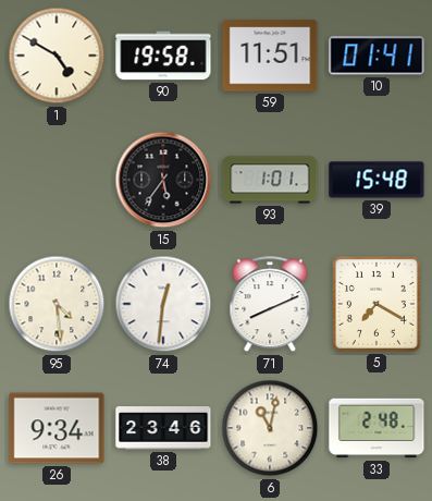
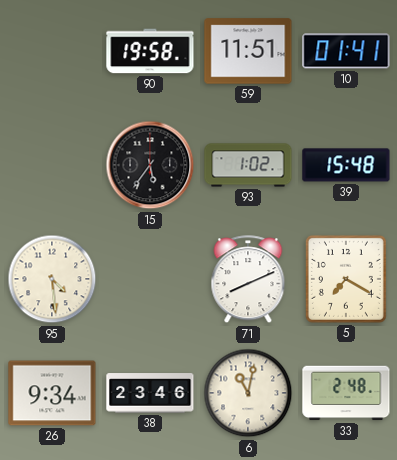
1: 4:50 -> none (57, 56)
93: 1:01 -> 1:02 (248, 165)
74: 12:31 -> none (163, 304)
